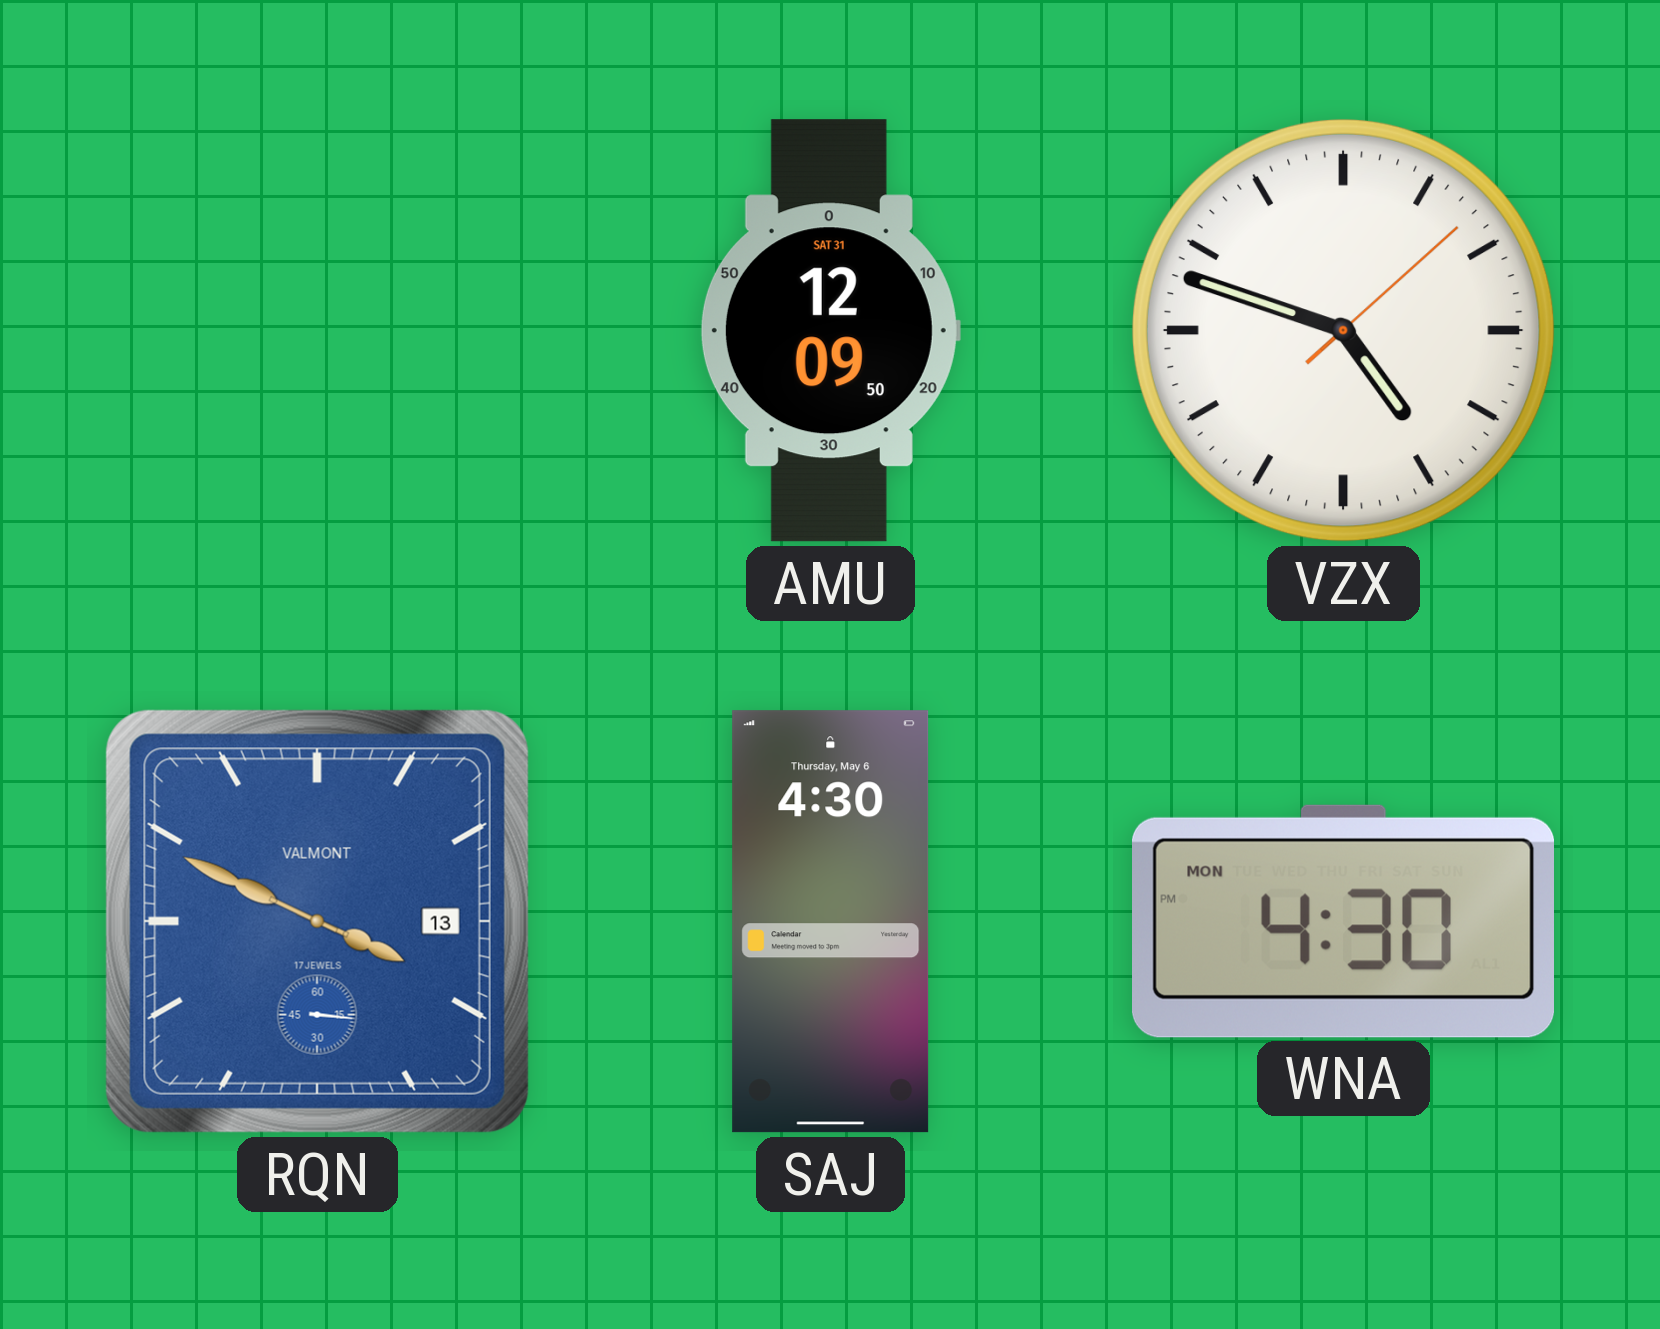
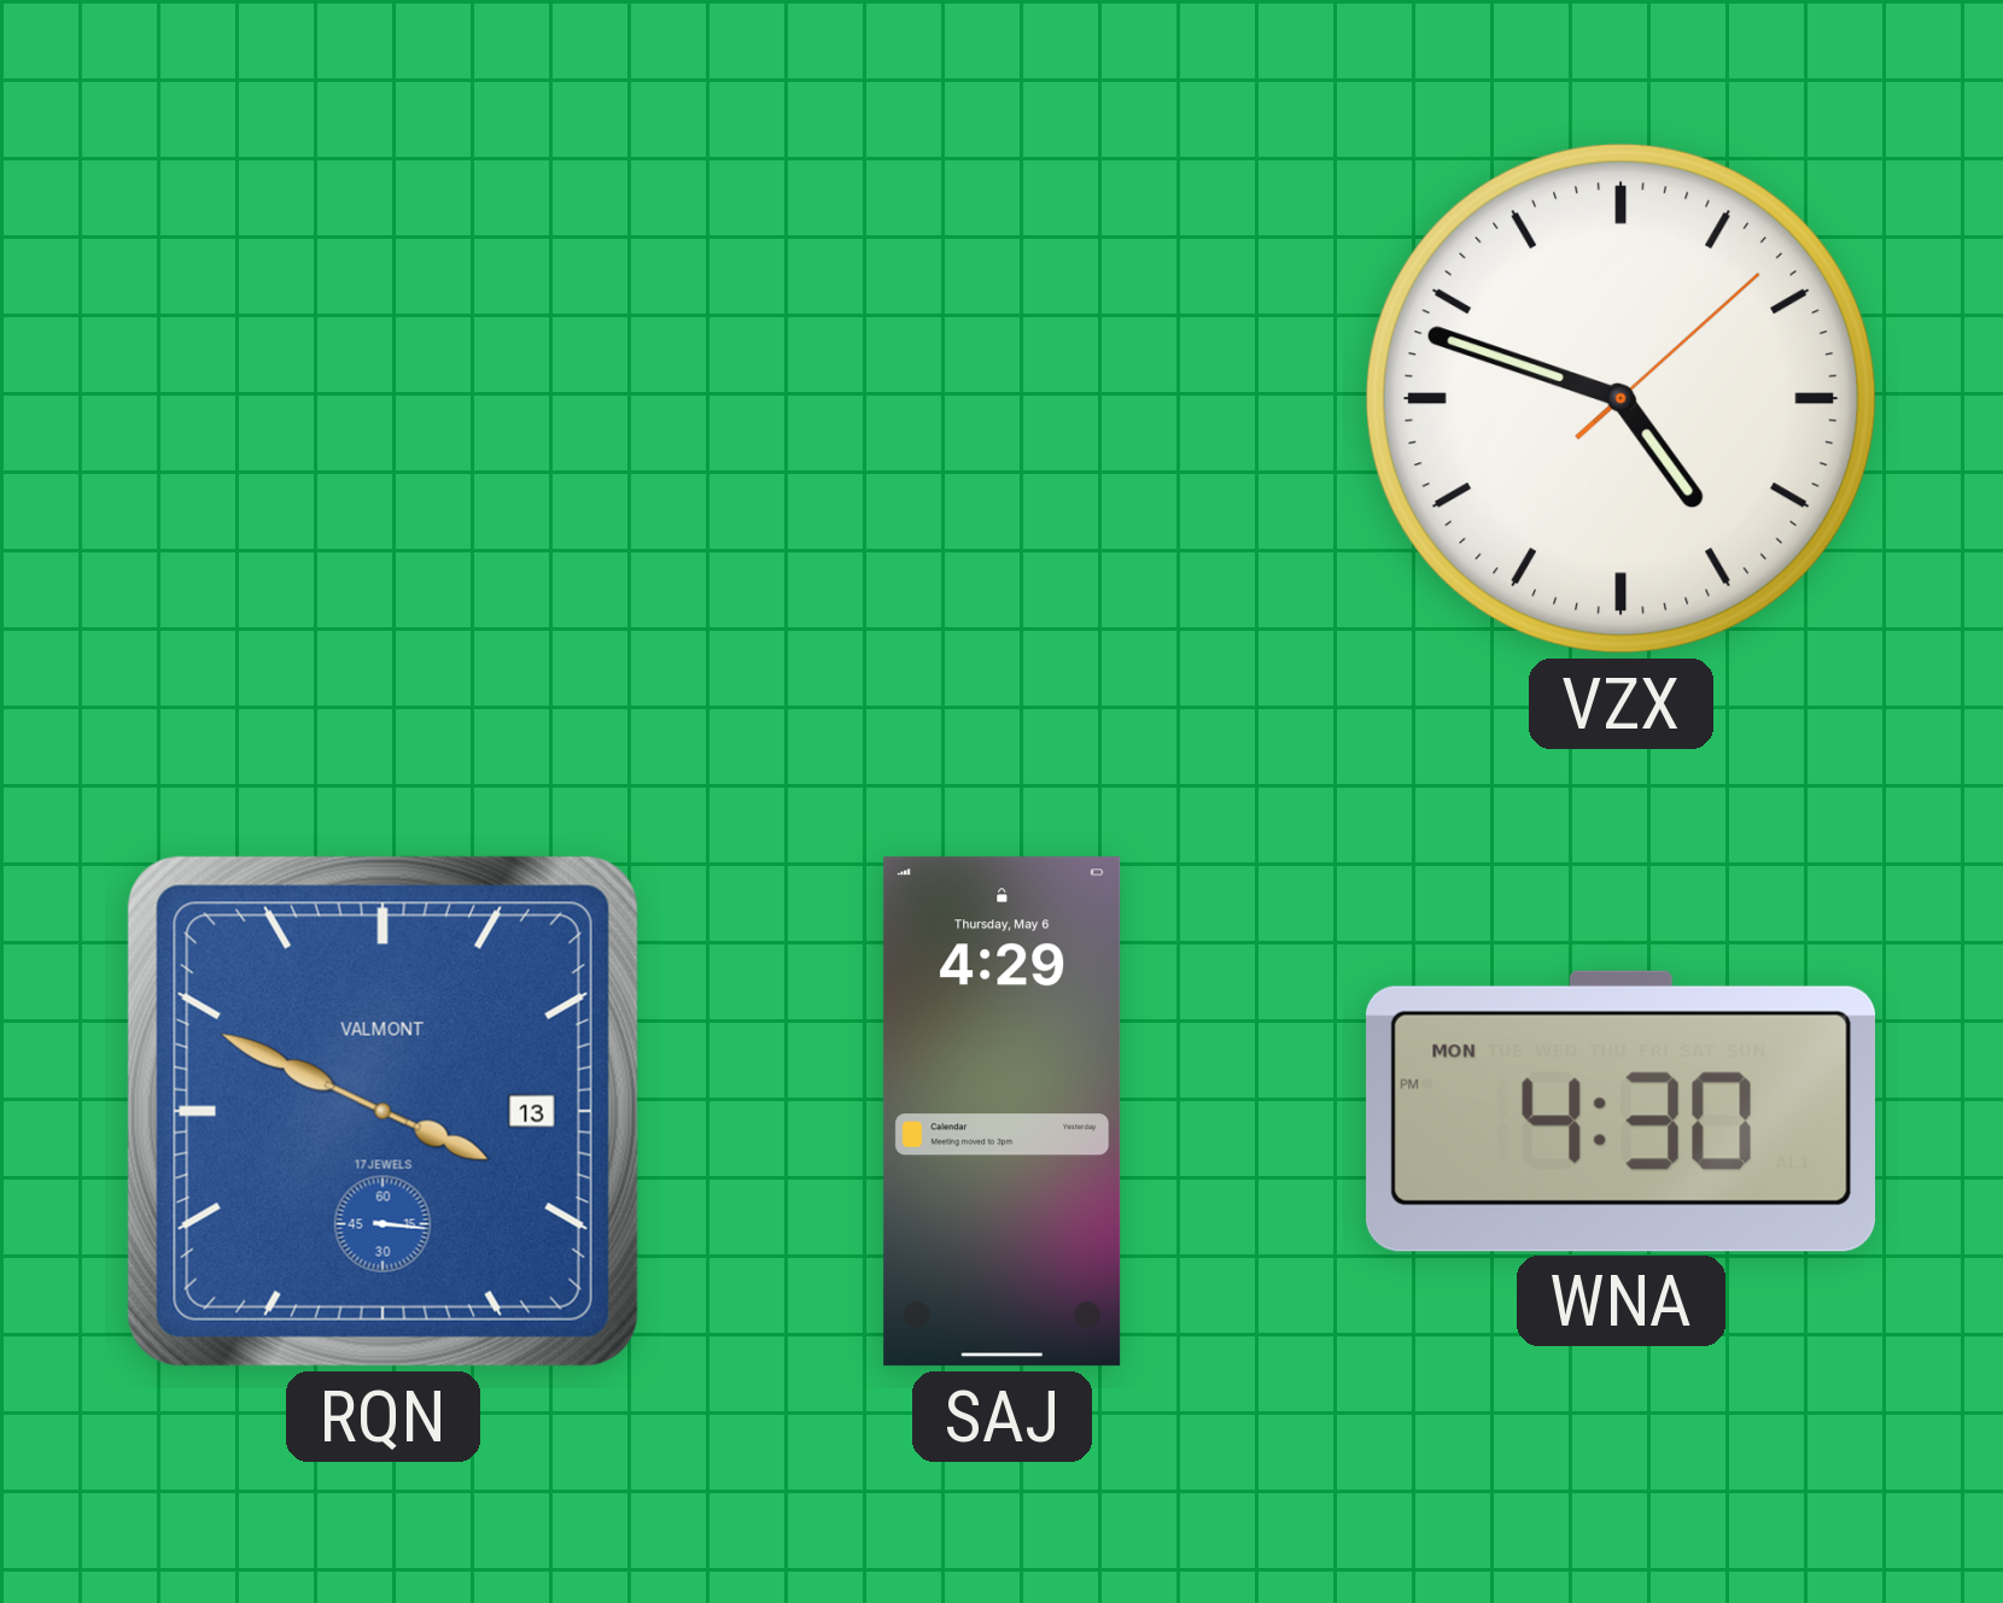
AMU: 12:09 -> none (830, 331)
SAJ: 4:30 -> 4:29 (1003, 1112)
